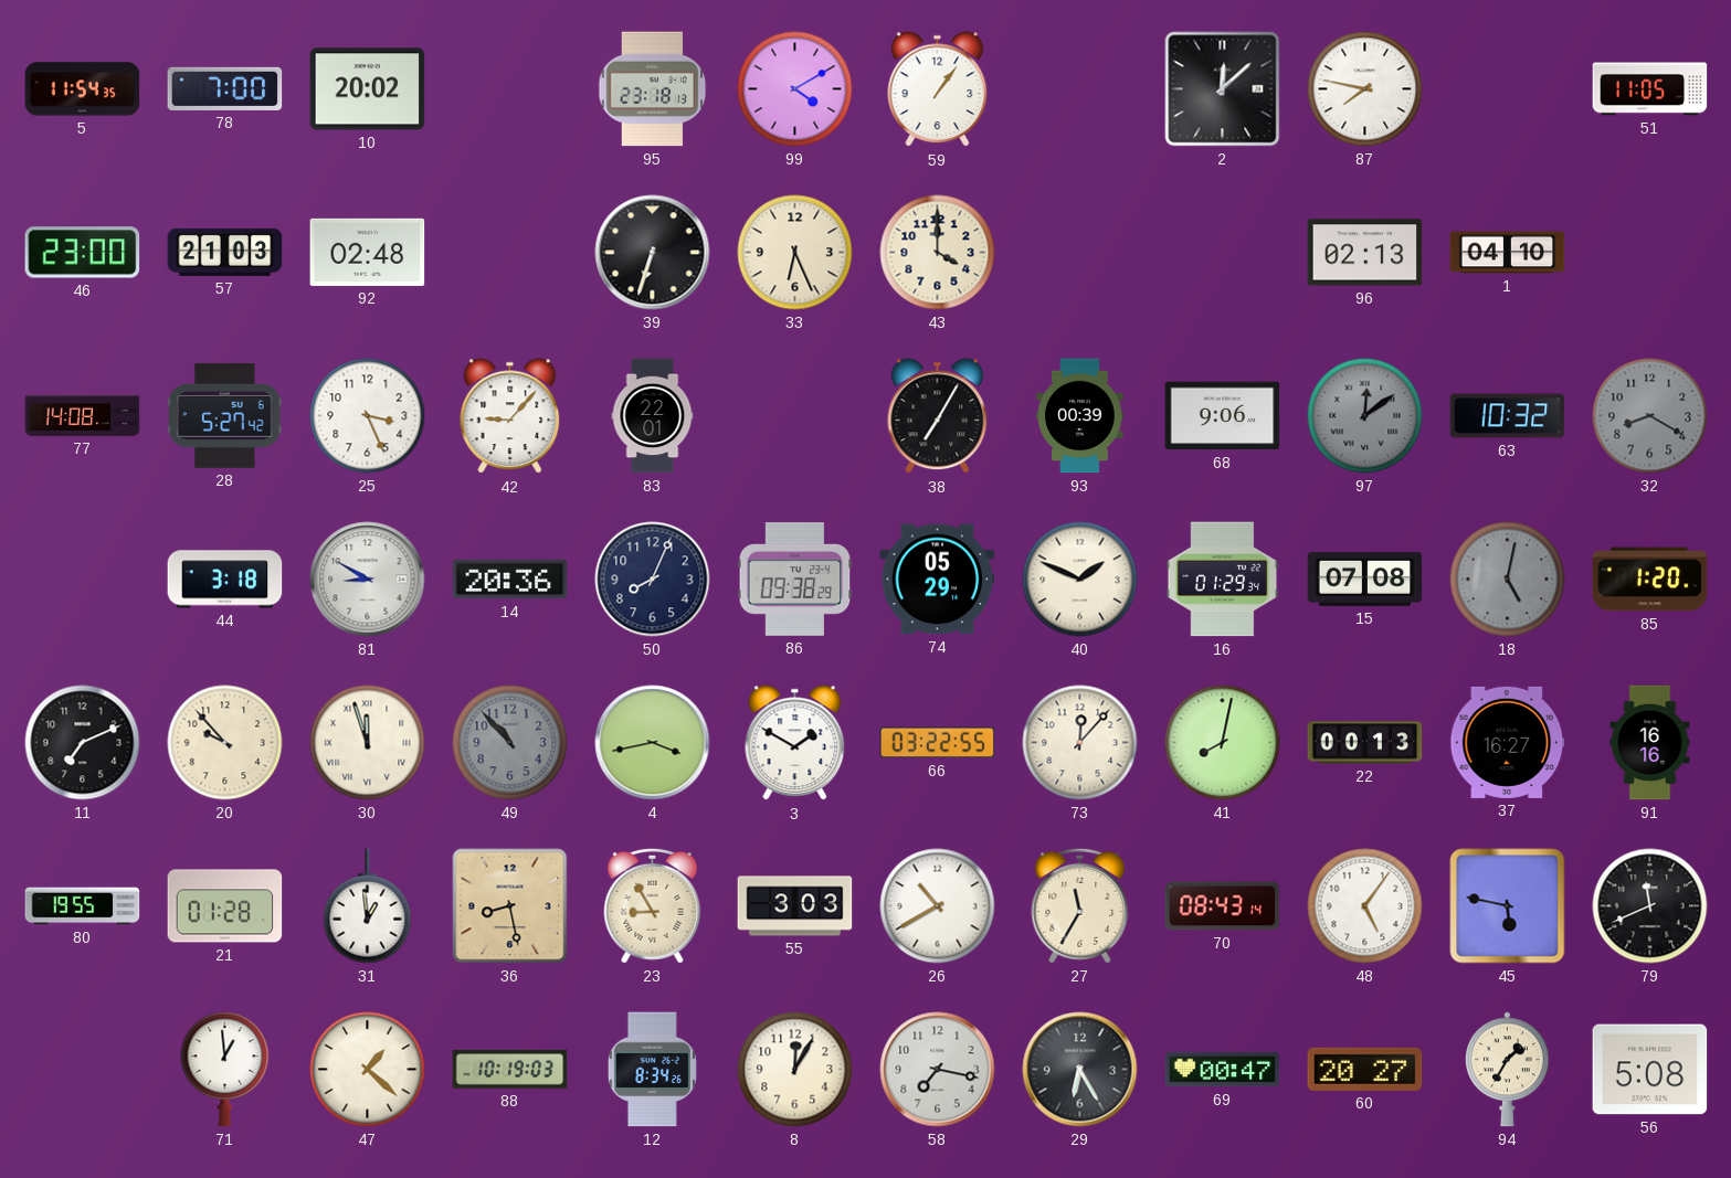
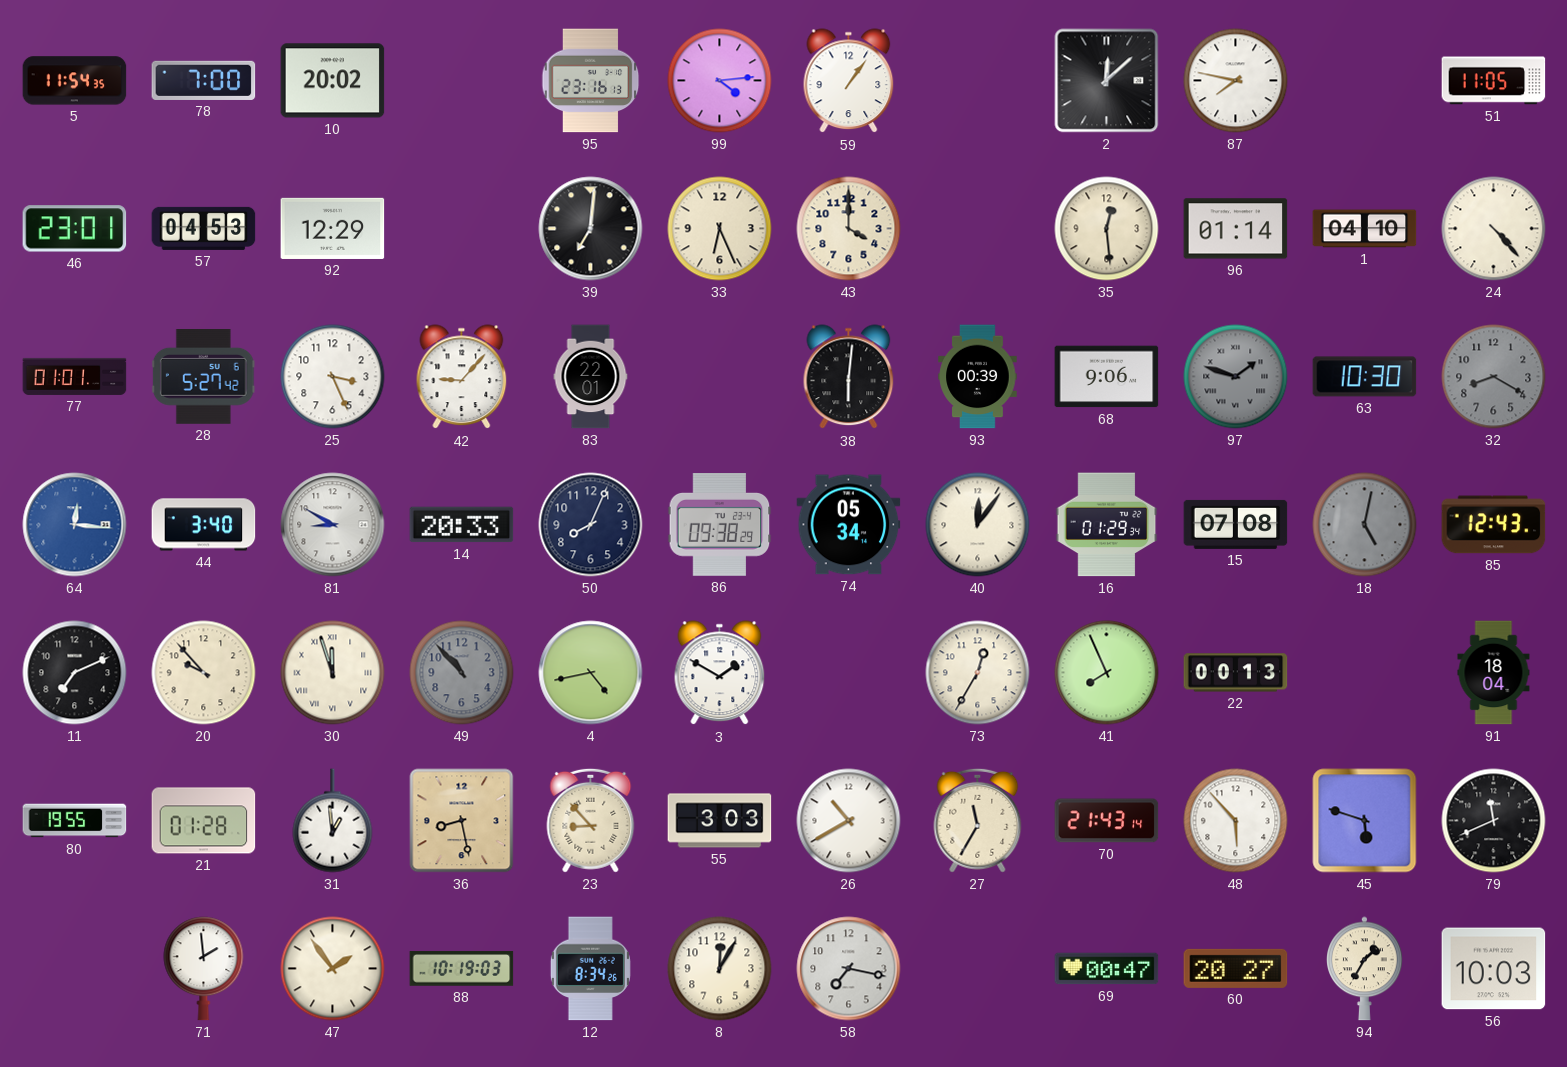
95: 23:18 -> 23:16 (591, 81)
99: 4:10 -> 4:14 (720, 81)
46: 23:00 -> 23:01 (75, 229)
57: 21:03 -> 04:53 (204, 228)
92: 02:48 -> 12:29 (333, 228)
39: 6:33 -> 7:01 (591, 229)
35: none -> 12:29 (1107, 229)
96: 02:13 -> 01:14 (1236, 229)
24: none -> 4:23 (1494, 229)
77: 14:08 -> 01:01 (75, 376)
38: 7:05 -> 6:01 (849, 377)
97: 12:09 -> 1:48 (1236, 377)
63: 10:32 -> 10:30 (1365, 377)
64: none -> 12:16 (75, 525)
44: 3:18 -> 3:40 (204, 525)
14: 20:36 -> 20:33 (462, 525)
74: 05:29 -> 05:34 (849, 525)
40: 1:49 -> 12:06 (978, 525)
85: 1:20 -> 12:43 (1494, 525)
4: 3:43 -> 4:43 (591, 673)
66: 03:22 -> none (938, 743)
73: 12:07 -> 12:35 (978, 673)
41: 8:02 -> 7:56 (1107, 673)
37: 16:27 -> none (1508, 742)
91: 16:16 -> 18:04 (1494, 673)
23: 8:55 -> 8:53 (591, 820)
70: 08:43 -> 21:43 (1107, 821)
48: 5:06 -> 5:53 (1236, 821)
45: 5:47 -> 5:48 (1365, 821)
71: 12:59 -> 1:59 (204, 969)
47: 1:22 -> 1:54 (333, 969)
29: 6:25 -> none (1080, 1070)
56: 5:08 -> 10:03 (1494, 969)
